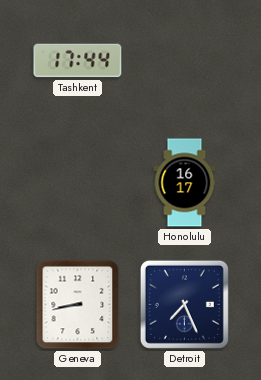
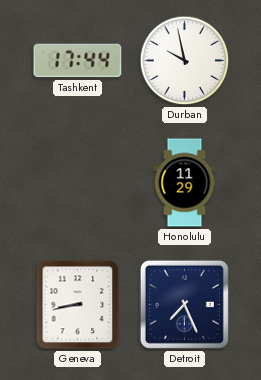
Durban: none -> 9:58 (185, 61)
Honolulu: 16:17 -> 11:29 (185, 183)
